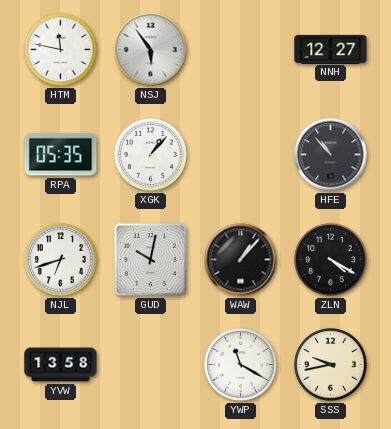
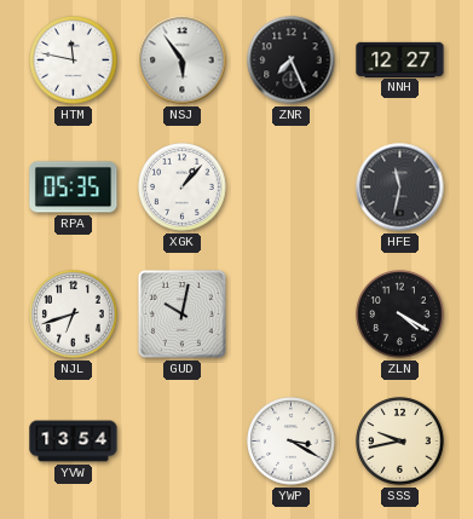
ZNR: none -> 7:26 (292, 60)
HFE: 10:53 -> 11:32 (400, 188)
WAW: 1:07 -> none (241, 260)
YVW: 13:58 -> 13:54 (74, 442)
YWP: 11:20 -> 3:20 (292, 442)
